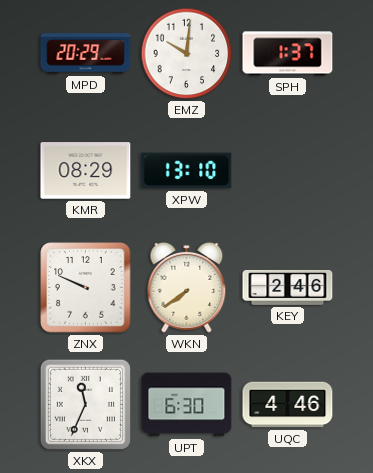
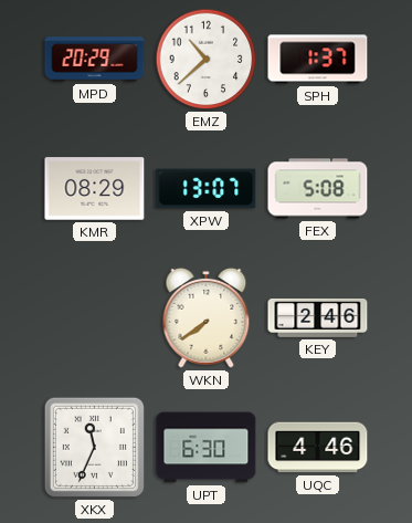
EMZ: 10:01 -> 10:38 (207, 60)
XPW: 13:10 -> 13:07 (207, 189)
FEX: none -> 5:08 (318, 189)
ZNX: 9:49 -> none (86, 288)
